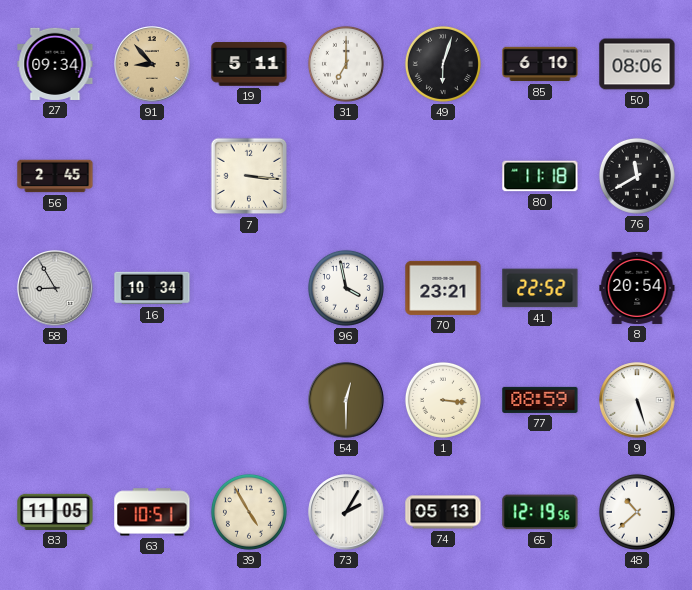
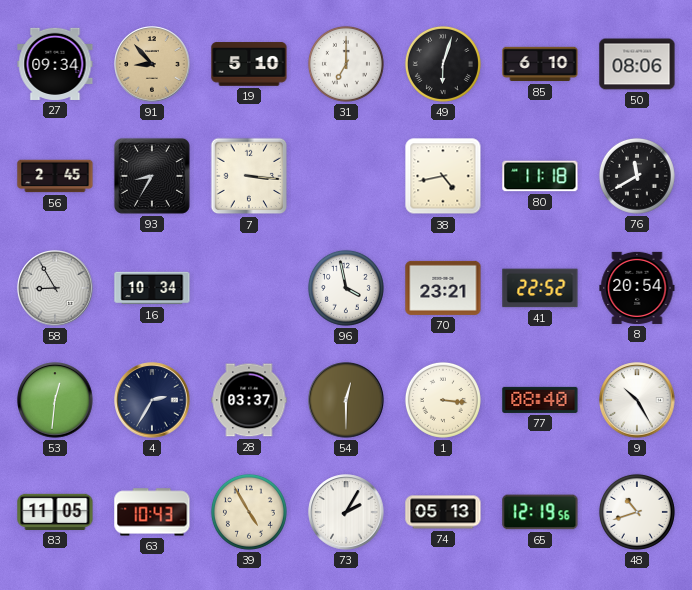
19: 5:11 -> 5:10 (249, 64)
93: none -> 8:35 (152, 176)
38: none -> 4:43 (443, 176)
53: none -> 12:31 (55, 400)
4: none -> 2:35 (152, 400)
28: none -> 03:37 (249, 400)
77: 08:59 -> 08:40 (540, 400)
9: 5:27 -> 10:25 (637, 400)
63: 10:51 -> 10:43 (152, 512)
48: 10:38 -> 10:42 (637, 512)
